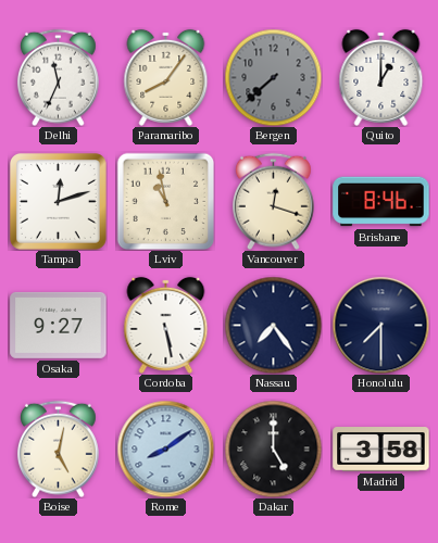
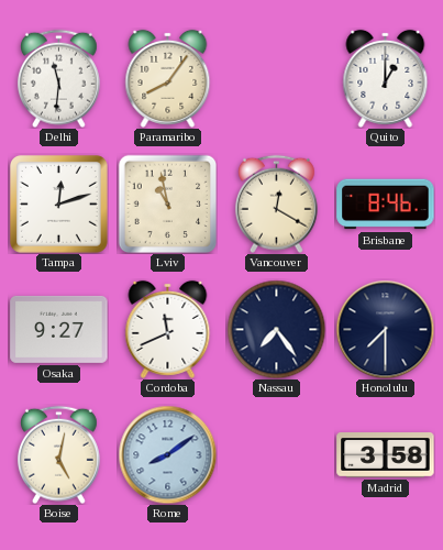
Delhi: 11:34 -> 11:31 (58, 78)
Bergen: 7:38 -> none (273, 77)
Vancouver: 12:18 -> 12:20 (276, 204)
Cordoba: 5:28 -> 11:41 (168, 329)
Dakar: 5:00 -> none (273, 449)
